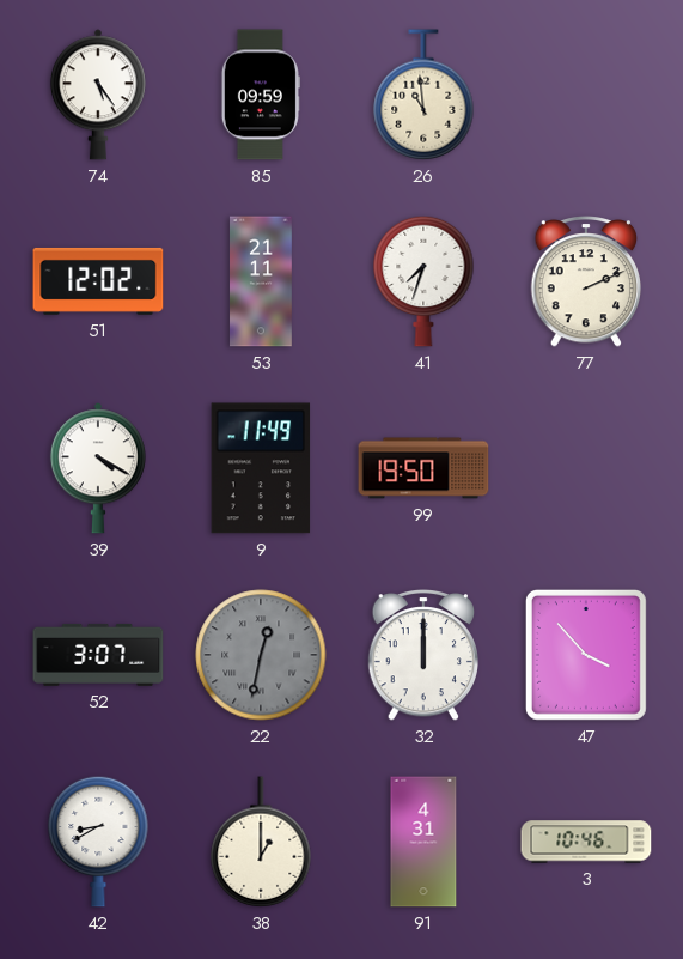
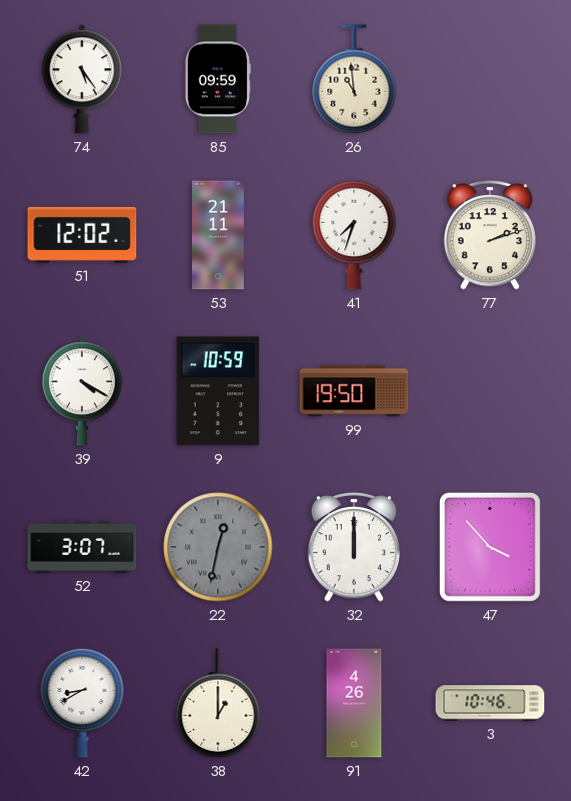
77: 2:11 -> 2:12 (490, 236)
9: 11:49 -> 10:59 (218, 391)
91: 4:31 -> 4:26 (354, 703)
